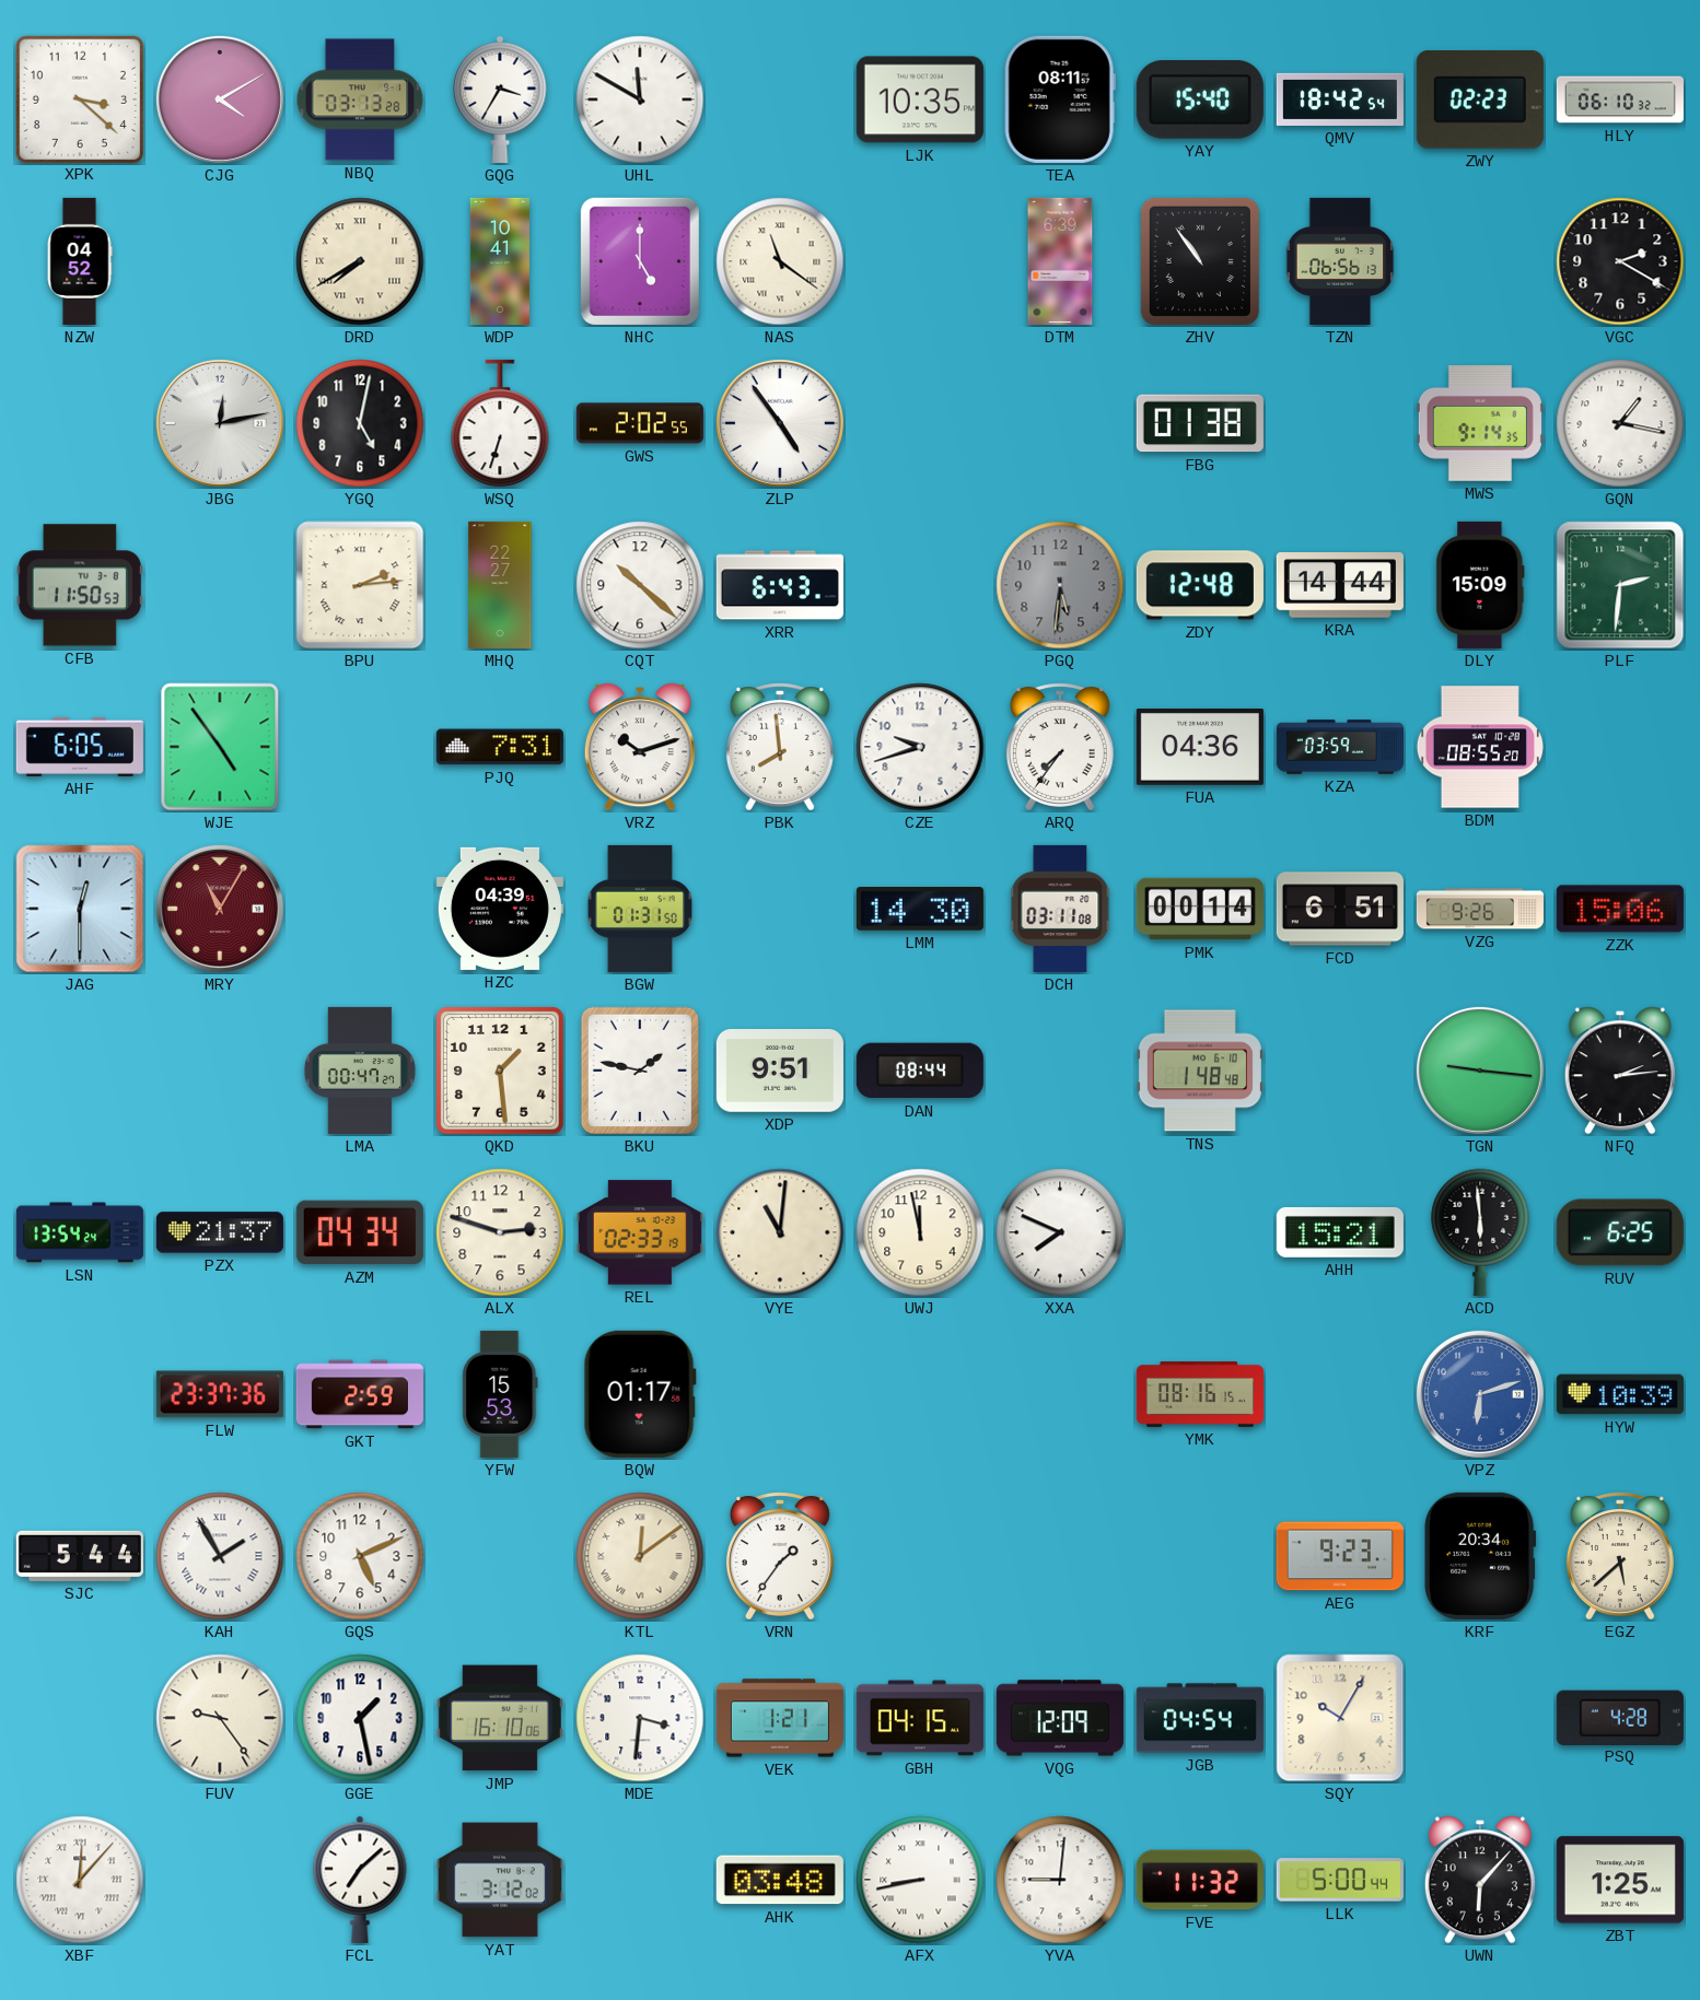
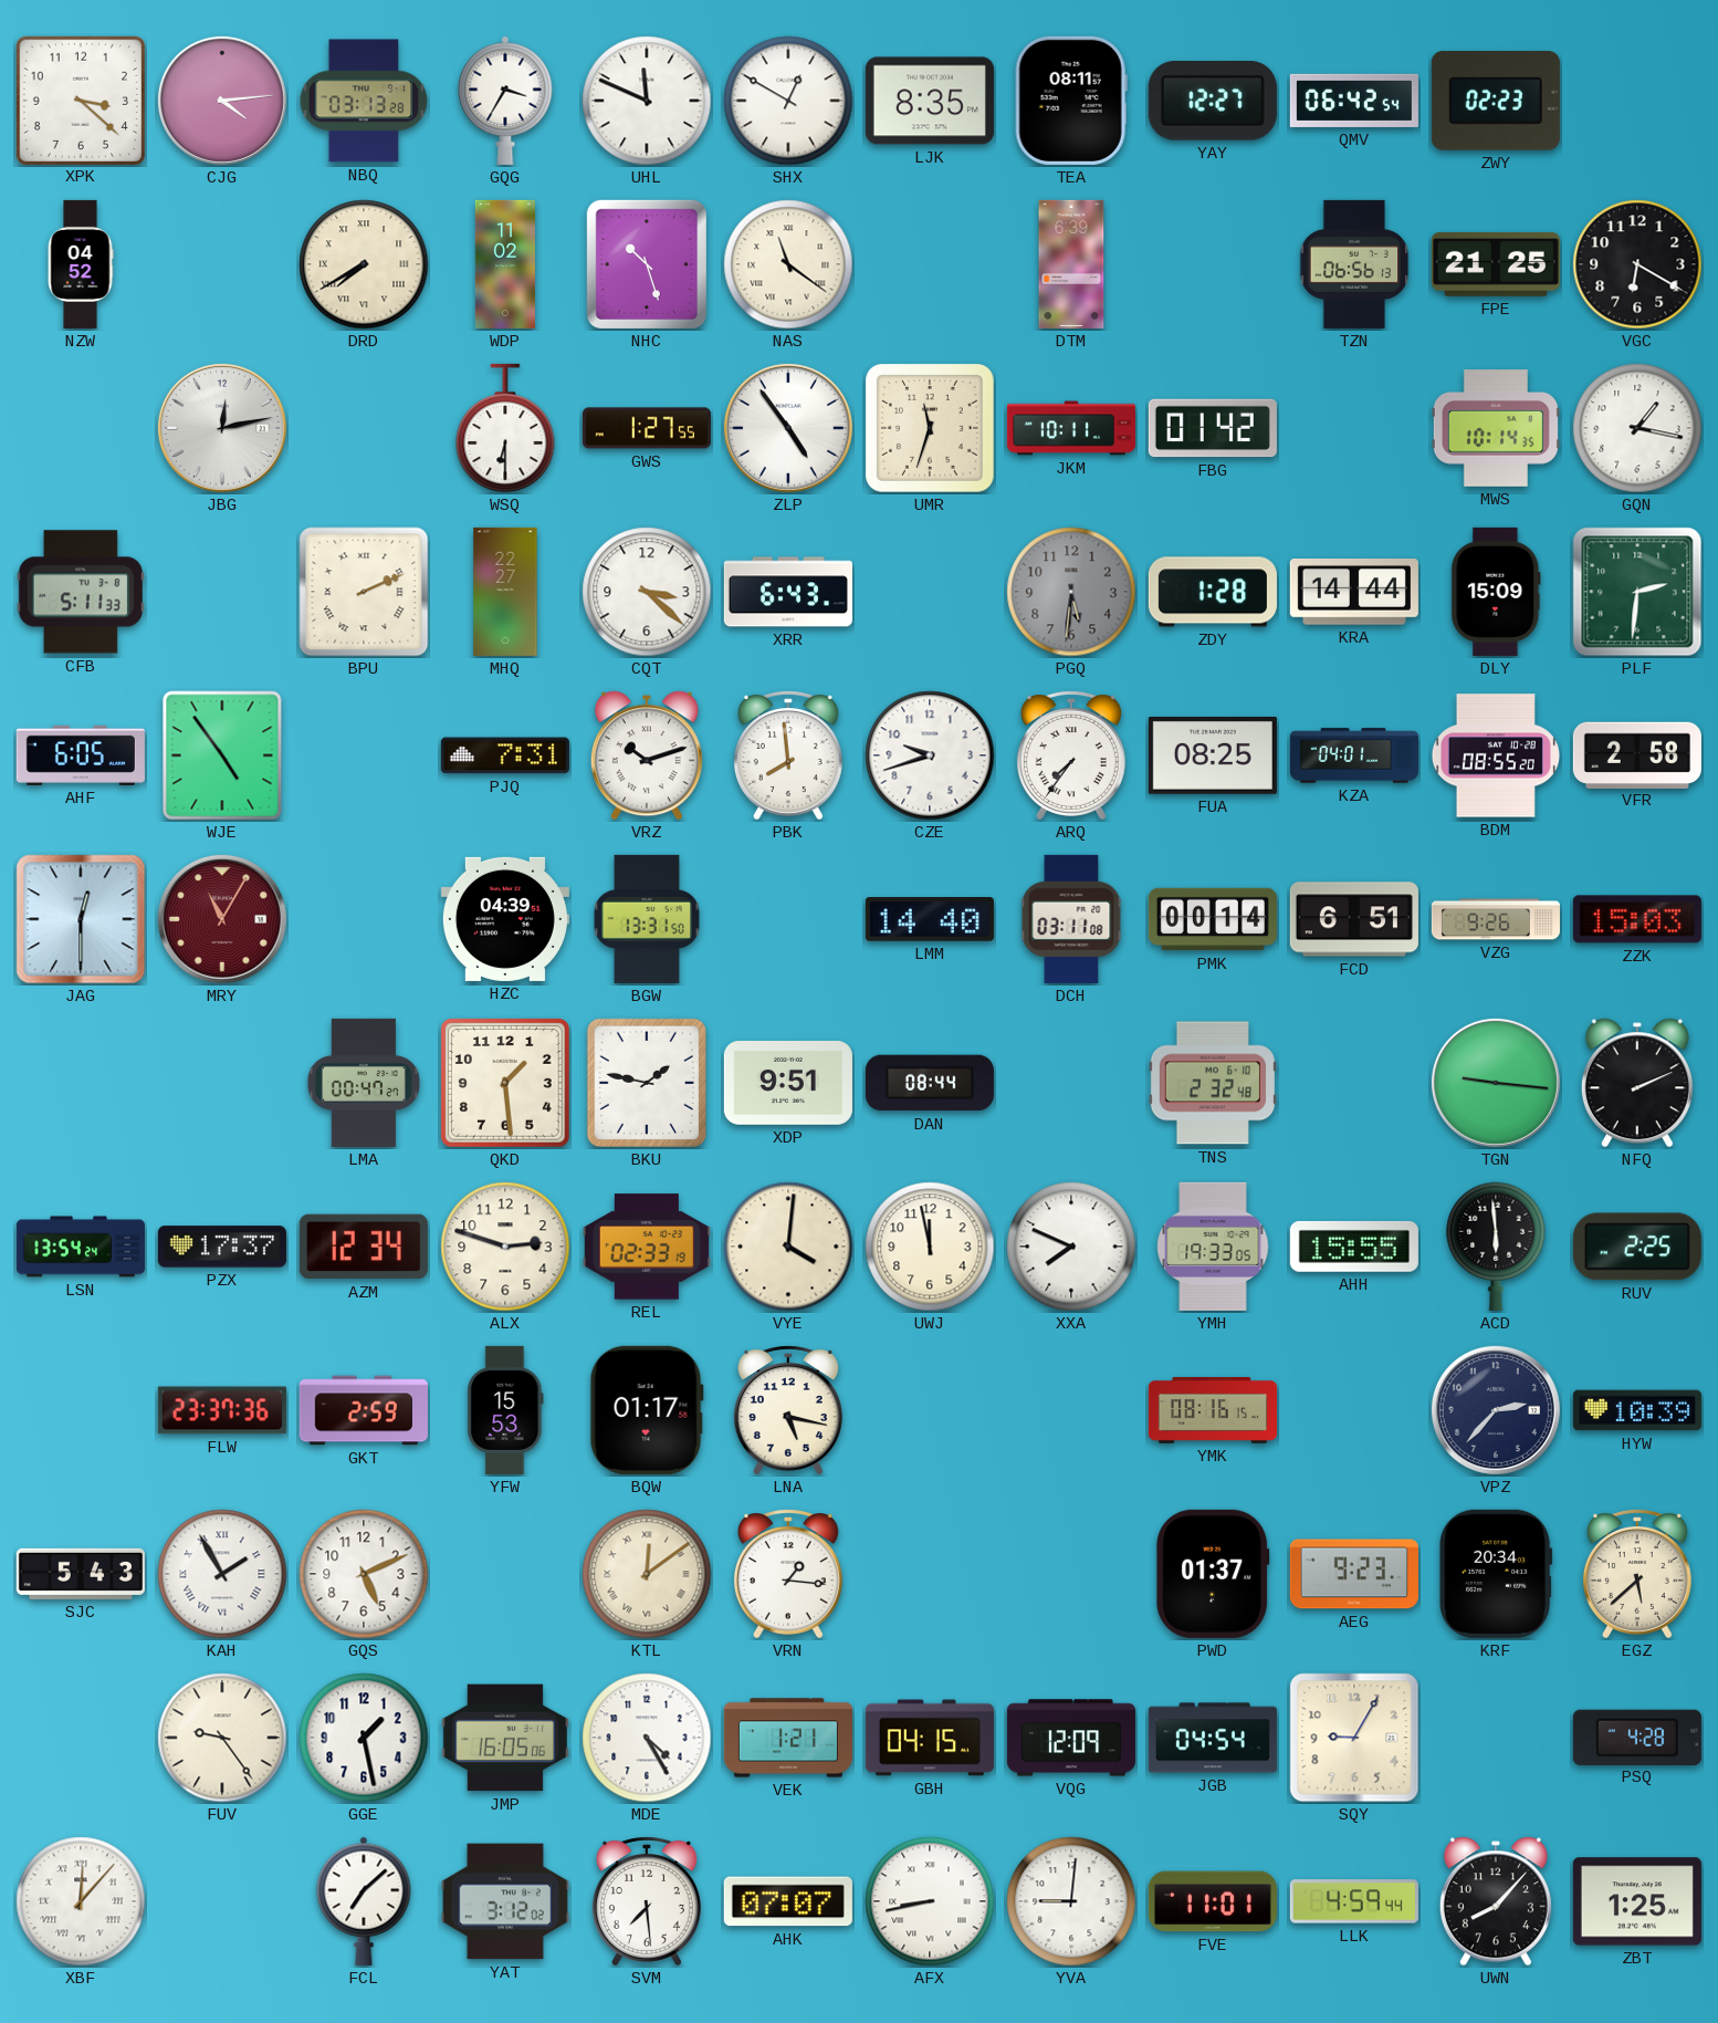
CJG: 4:10 -> 4:14 (222, 101)
UHL: 11:50 -> 11:49 (647, 101)
SHX: none -> 12:50 (788, 101)
LJK: 10:35 -> 8:35 (930, 101)
YAY: 15:40 -> 12:27 (1213, 102)
QMV: 18:42 -> 06:42 (1354, 101)
HLY: 06:10 -> none (1620, 100)
WDP: 10:41 -> 11:02 (505, 264)
NHC: 5:00 -> 10:27 (647, 264)
ZHV: 10:54 -> none (1200, 261)
FPE: none -> 21:25 (1496, 264)
VGC: 2:20 -> 6:20 (1637, 264)
YGQ: 5:02 -> none (360, 423)
WSQ: 6:33 -> 6:30 (505, 428)
GWS: 2:02 -> 1:27 (647, 428)
UMR: none -> 11:33 (931, 429)
JKM: none -> 10:11 (1071, 428)
FBG: 01:38 -> 01:42 (1213, 428)
MWS: 9:14 -> 10:14 (1496, 428)
CFB: 11:50 -> 5:11 (81, 592)
BPU: 2:14 -> 2:11 (364, 592)
CQT: 10:22 -> 3:22 (647, 592)
ZDY: 12:48 -> 1:28 (1213, 592)
FUA: 04:36 -> 08:25 (1213, 757)
KZA: 03:59 -> 04:01 (1354, 755)
VFR: none -> 2:58 (1637, 754)
BGW: 01:31 -> 13:31 (647, 919)
LMM: 14:30 -> 14:40 (930, 920)
ZZK: 15:06 -> 15:03 (1637, 919)
TNS: 1:48 -> 2:32 (1213, 1083)
NFQ: 2:14 -> 2:11 (1637, 1083)
PZX: 21:37 -> 17:37 (222, 1247)
AZM: 04:34 -> 12:34 (364, 1247)
VYE: 11:01 -> 4:01 (788, 1247)
YMH: none -> 19:33 (1213, 1247)
AHH: 15:21 -> 15:55 (1354, 1247)
RUV: 6:25 -> 2:25 (1637, 1247)
LNA: none -> 5:17 (788, 1410)
VPZ: 6:12 -> 2:37 (1496, 1410)
VPZ dial: blue -> navy (1496, 1410)
SJC: 5:44 -> 5:43 (81, 1574)
VRN: 1:36 -> 1:16 (788, 1574)
PWD: none -> 01:37 (1213, 1574)
JMP: 16:10 -> 16:05 (505, 1738)
MDE: 3:31 -> 4:25 (647, 1738)
SQY: 10:05 -> 9:05 (1354, 1738)
SVM: none -> 7:29 (647, 1901)
AHK: 03:48 -> 07:07 (788, 1901)
FVE: 11:32 -> 11:01 (1213, 1901)
LLK: 5:00 -> 4:59 (1354, 1901)
UWN: 6:07 -> 8:07 (1496, 1901)
